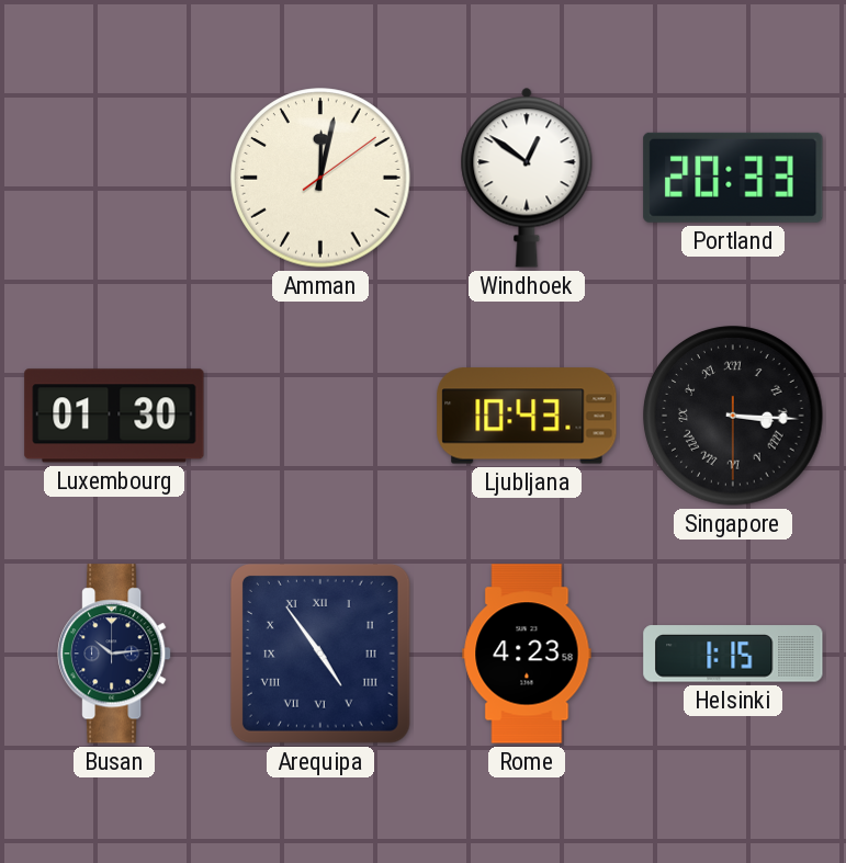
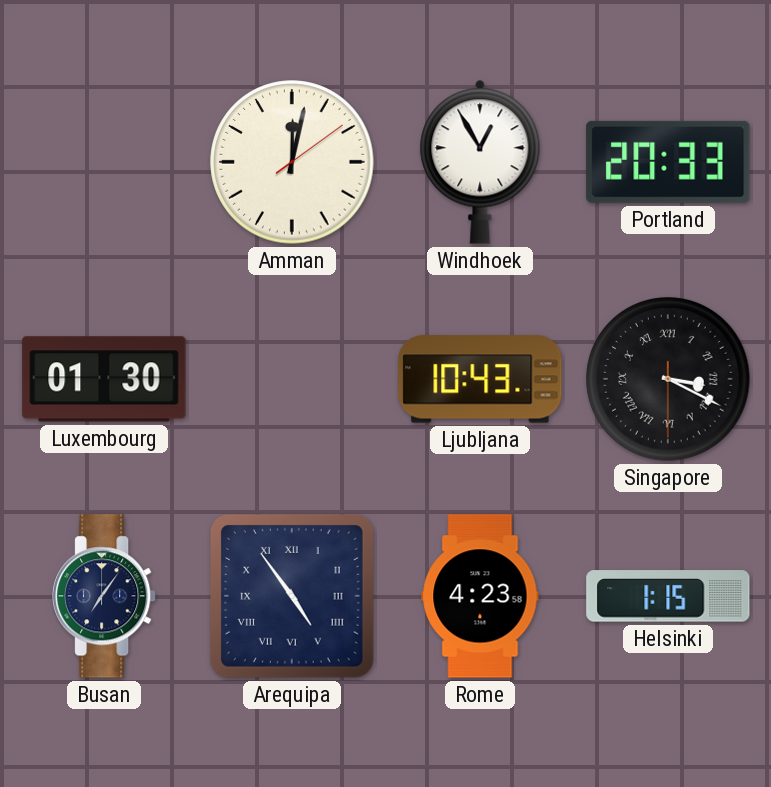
Windhoek: 12:51 -> 12:55 (480, 162)
Singapore: 3:15 -> 3:19 (668, 379)
Busan: 10:14 -> 7:06 (105, 596)
